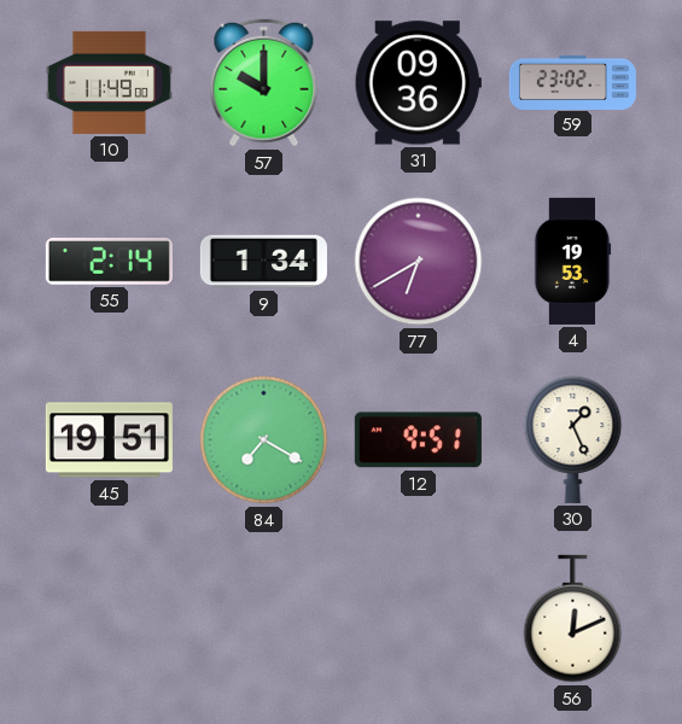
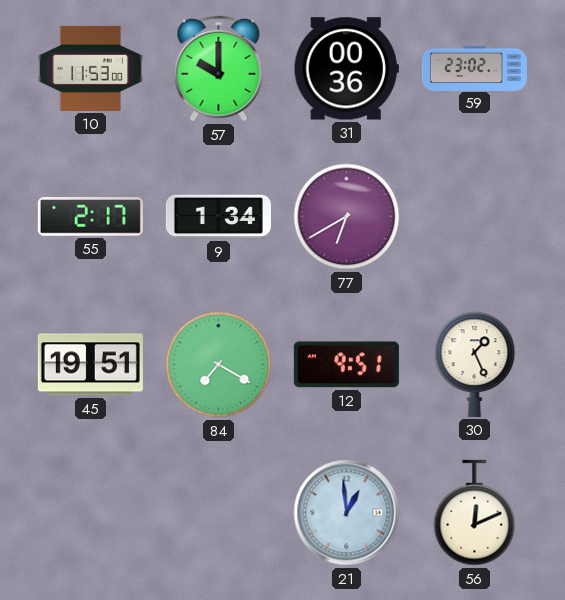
10: 11:49 -> 11:53 (90, 68)
31: 09:36 -> 00:36 (346, 69)
55: 2:14 -> 2:17 (90, 217)
4: 19:53 -> none (572, 261)
21: none -> 12:59 (347, 513)
